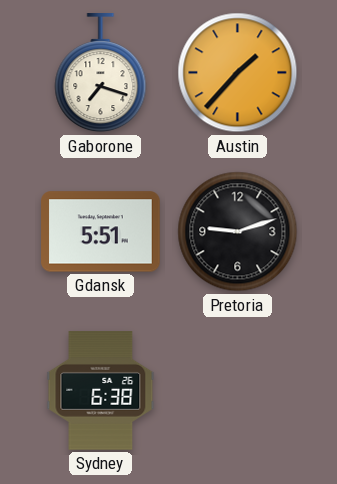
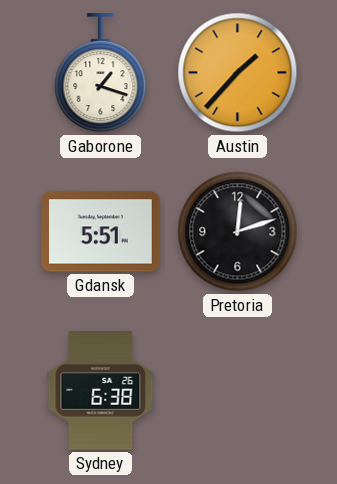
Gaborone: 7:18 -> 1:18 (101, 73)
Pretoria: 9:12 -> 12:12 (238, 232)
